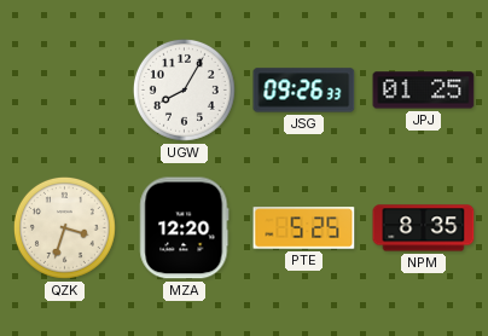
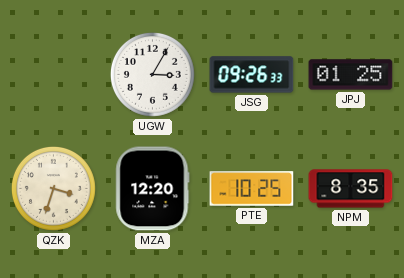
UGW: 8:05 -> 3:05 (152, 74)
PTE: 5:25 -> 10:25 (252, 189)
